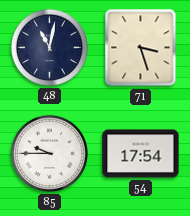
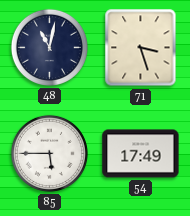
85: 9:45 -> 5:45 (49, 153)
54: 17:54 -> 17:49 (141, 154)
